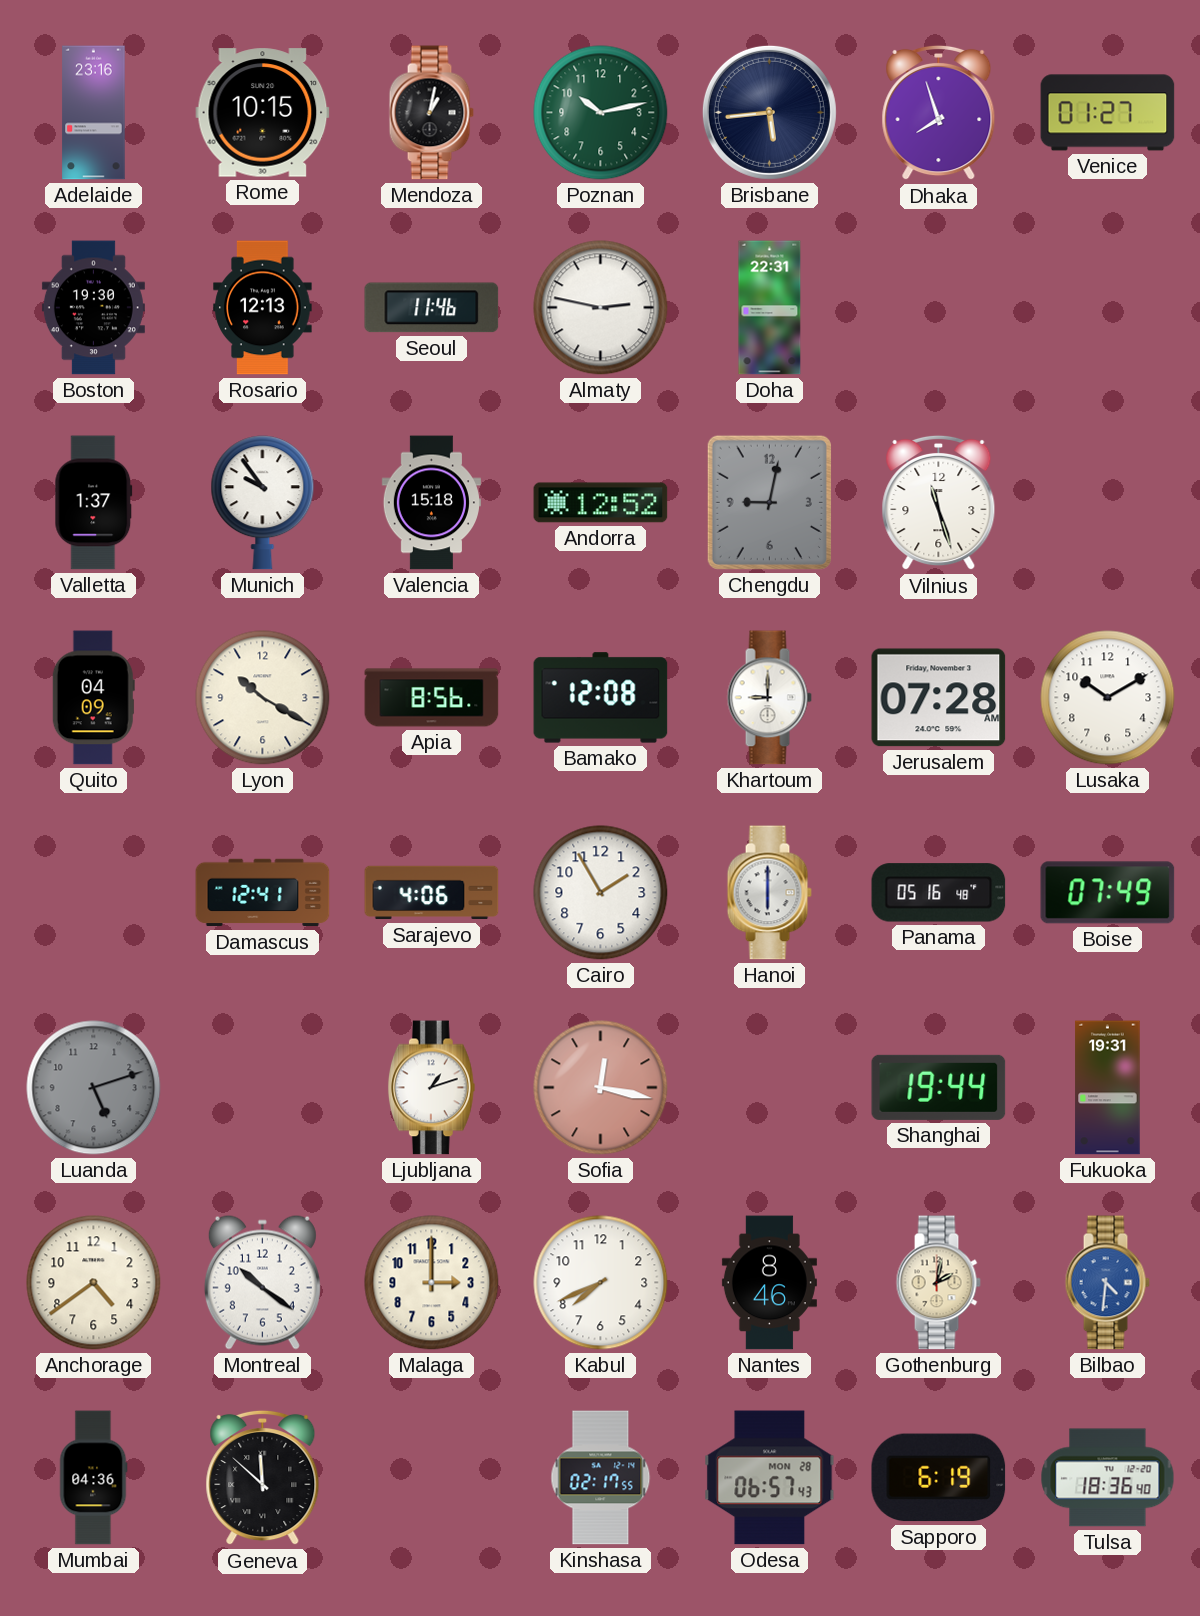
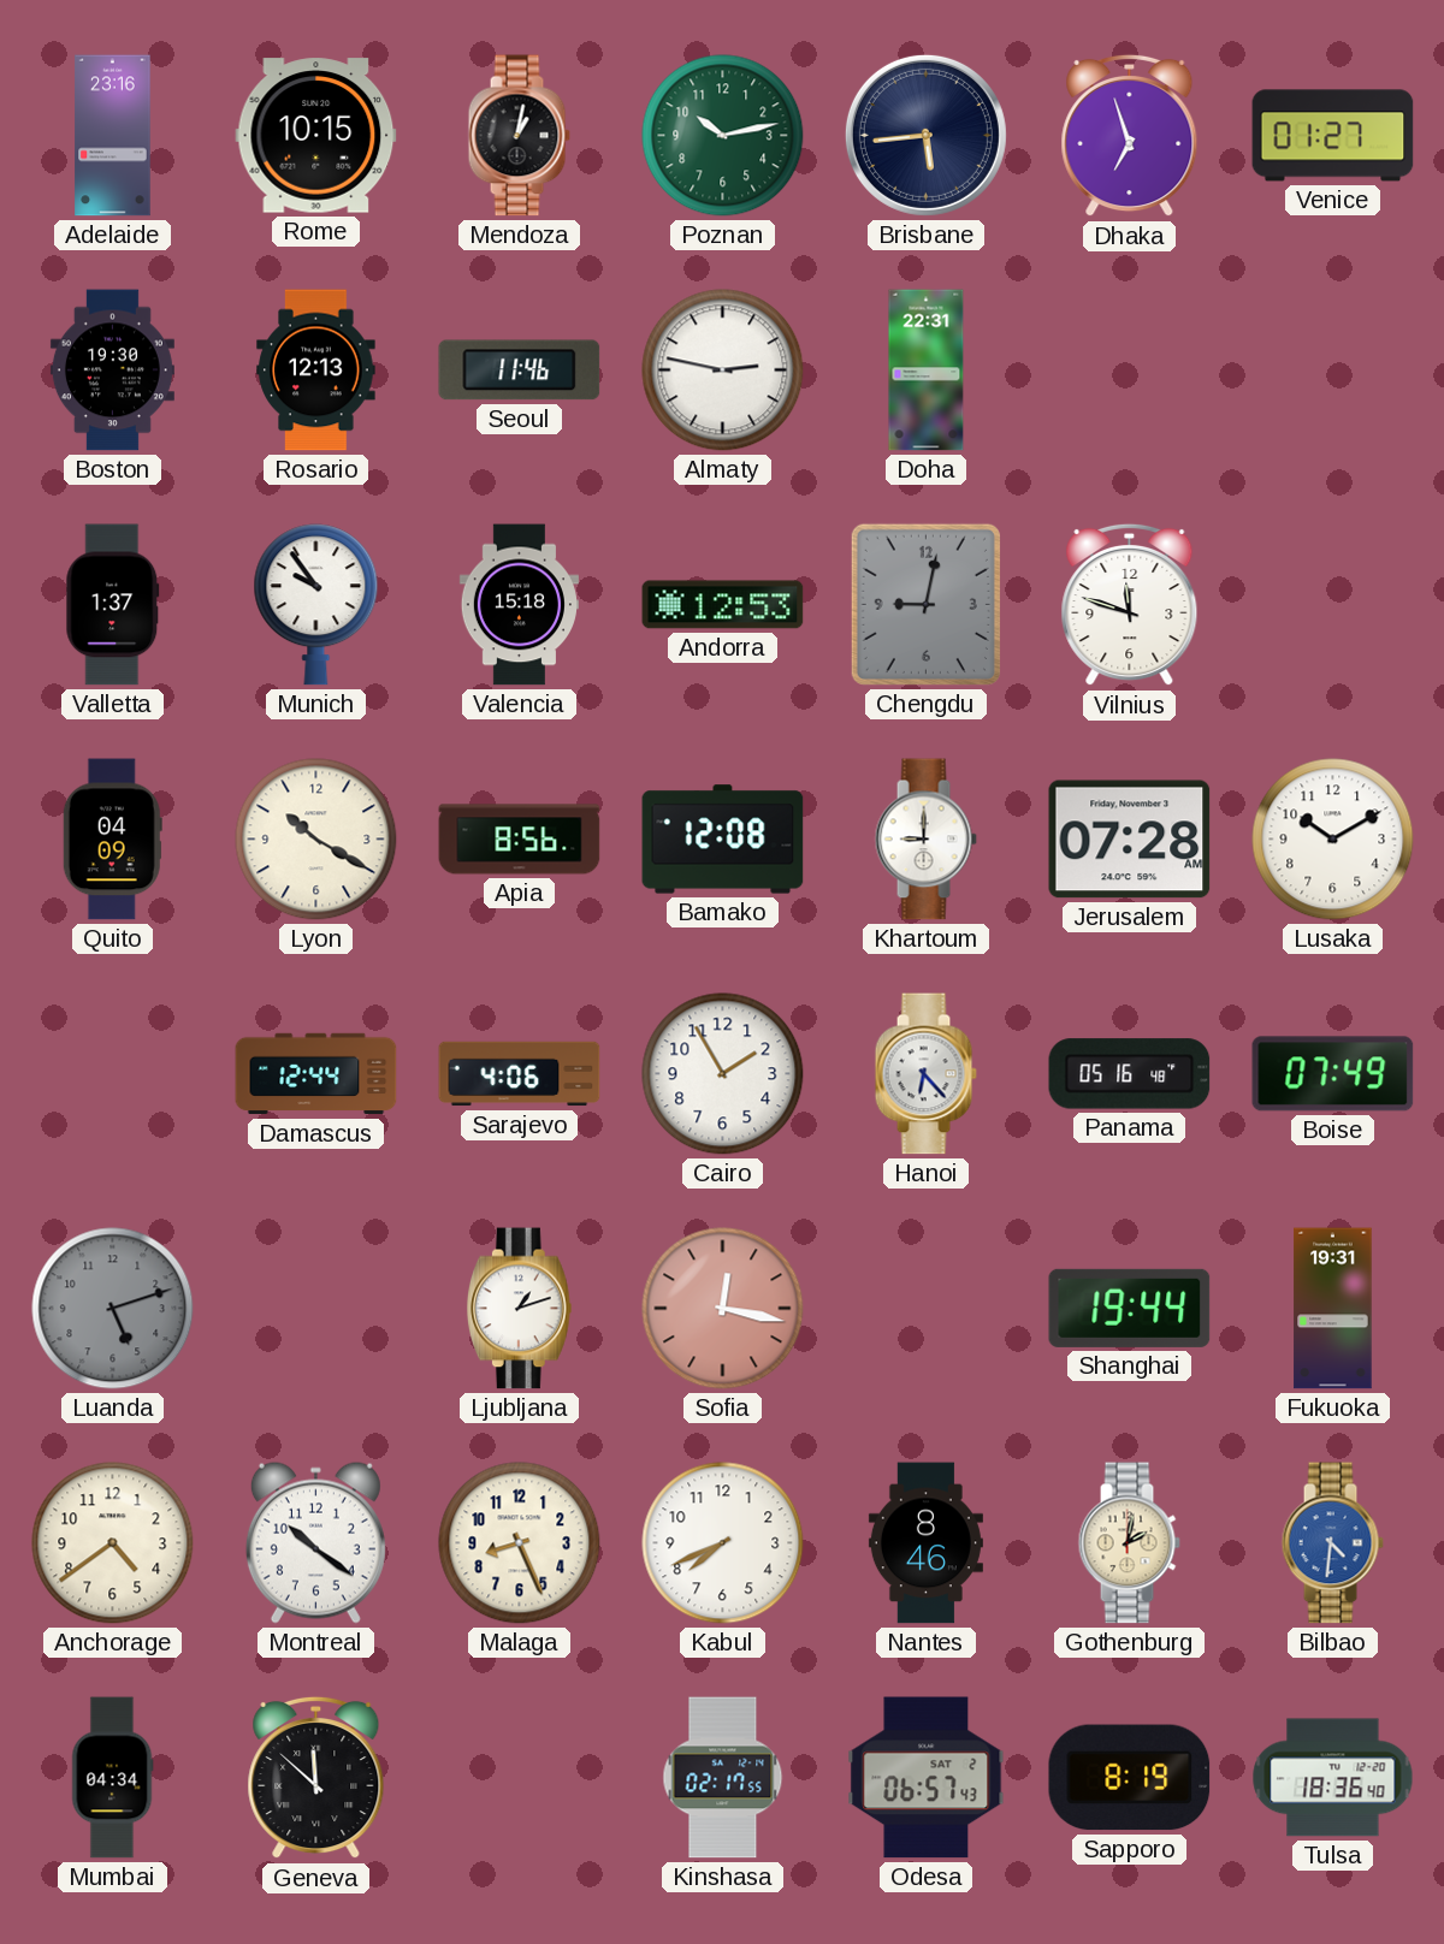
Dhaka: 7:57 -> 6:57 (1130, 136)
Andorra: 12:52 -> 12:53 (723, 605)
Vilnius: 11:27 -> 11:48 (1130, 605)
Damascus: 12:41 -> 12:44 (316, 1074)
Hanoi: 6:00 -> 6:23 (925, 1074)
Malaga: 3:00 -> 8:26 (520, 1543)
Mumbai: 04:36 -> 04:34 (112, 1778)
Odesa date: MON 28 -> SAT 2 (927, 1778)
Sapporo: 6:19 -> 8:19 (1130, 1778)
